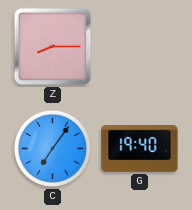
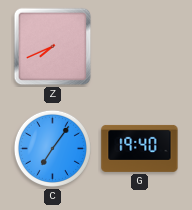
Z: 8:15 -> 7:41 (53, 47)
